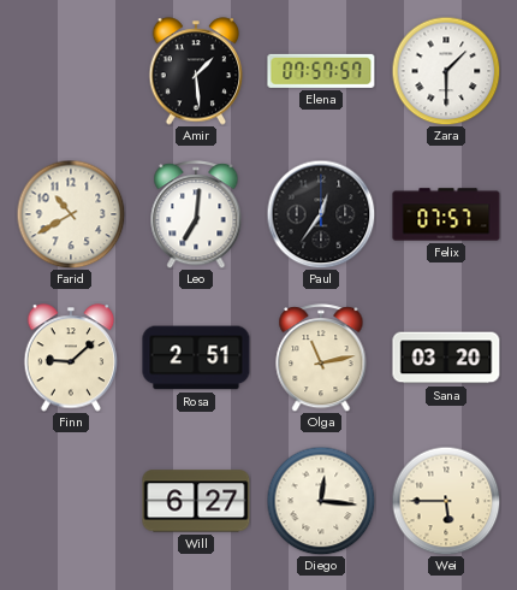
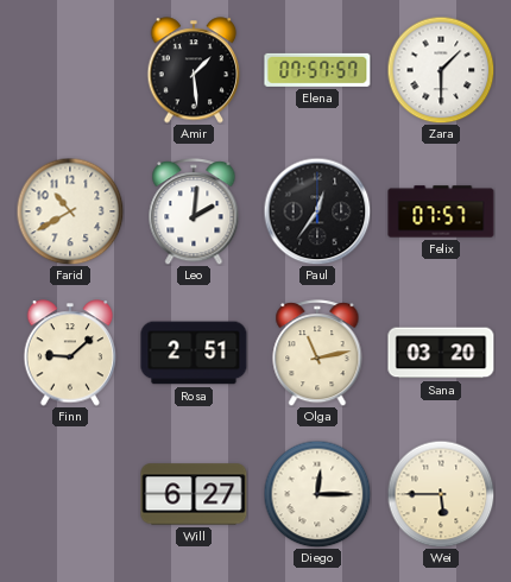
Leo: 7:01 -> 2:01 (194, 211)
Diego: 12:16 -> 12:15 (317, 494)
